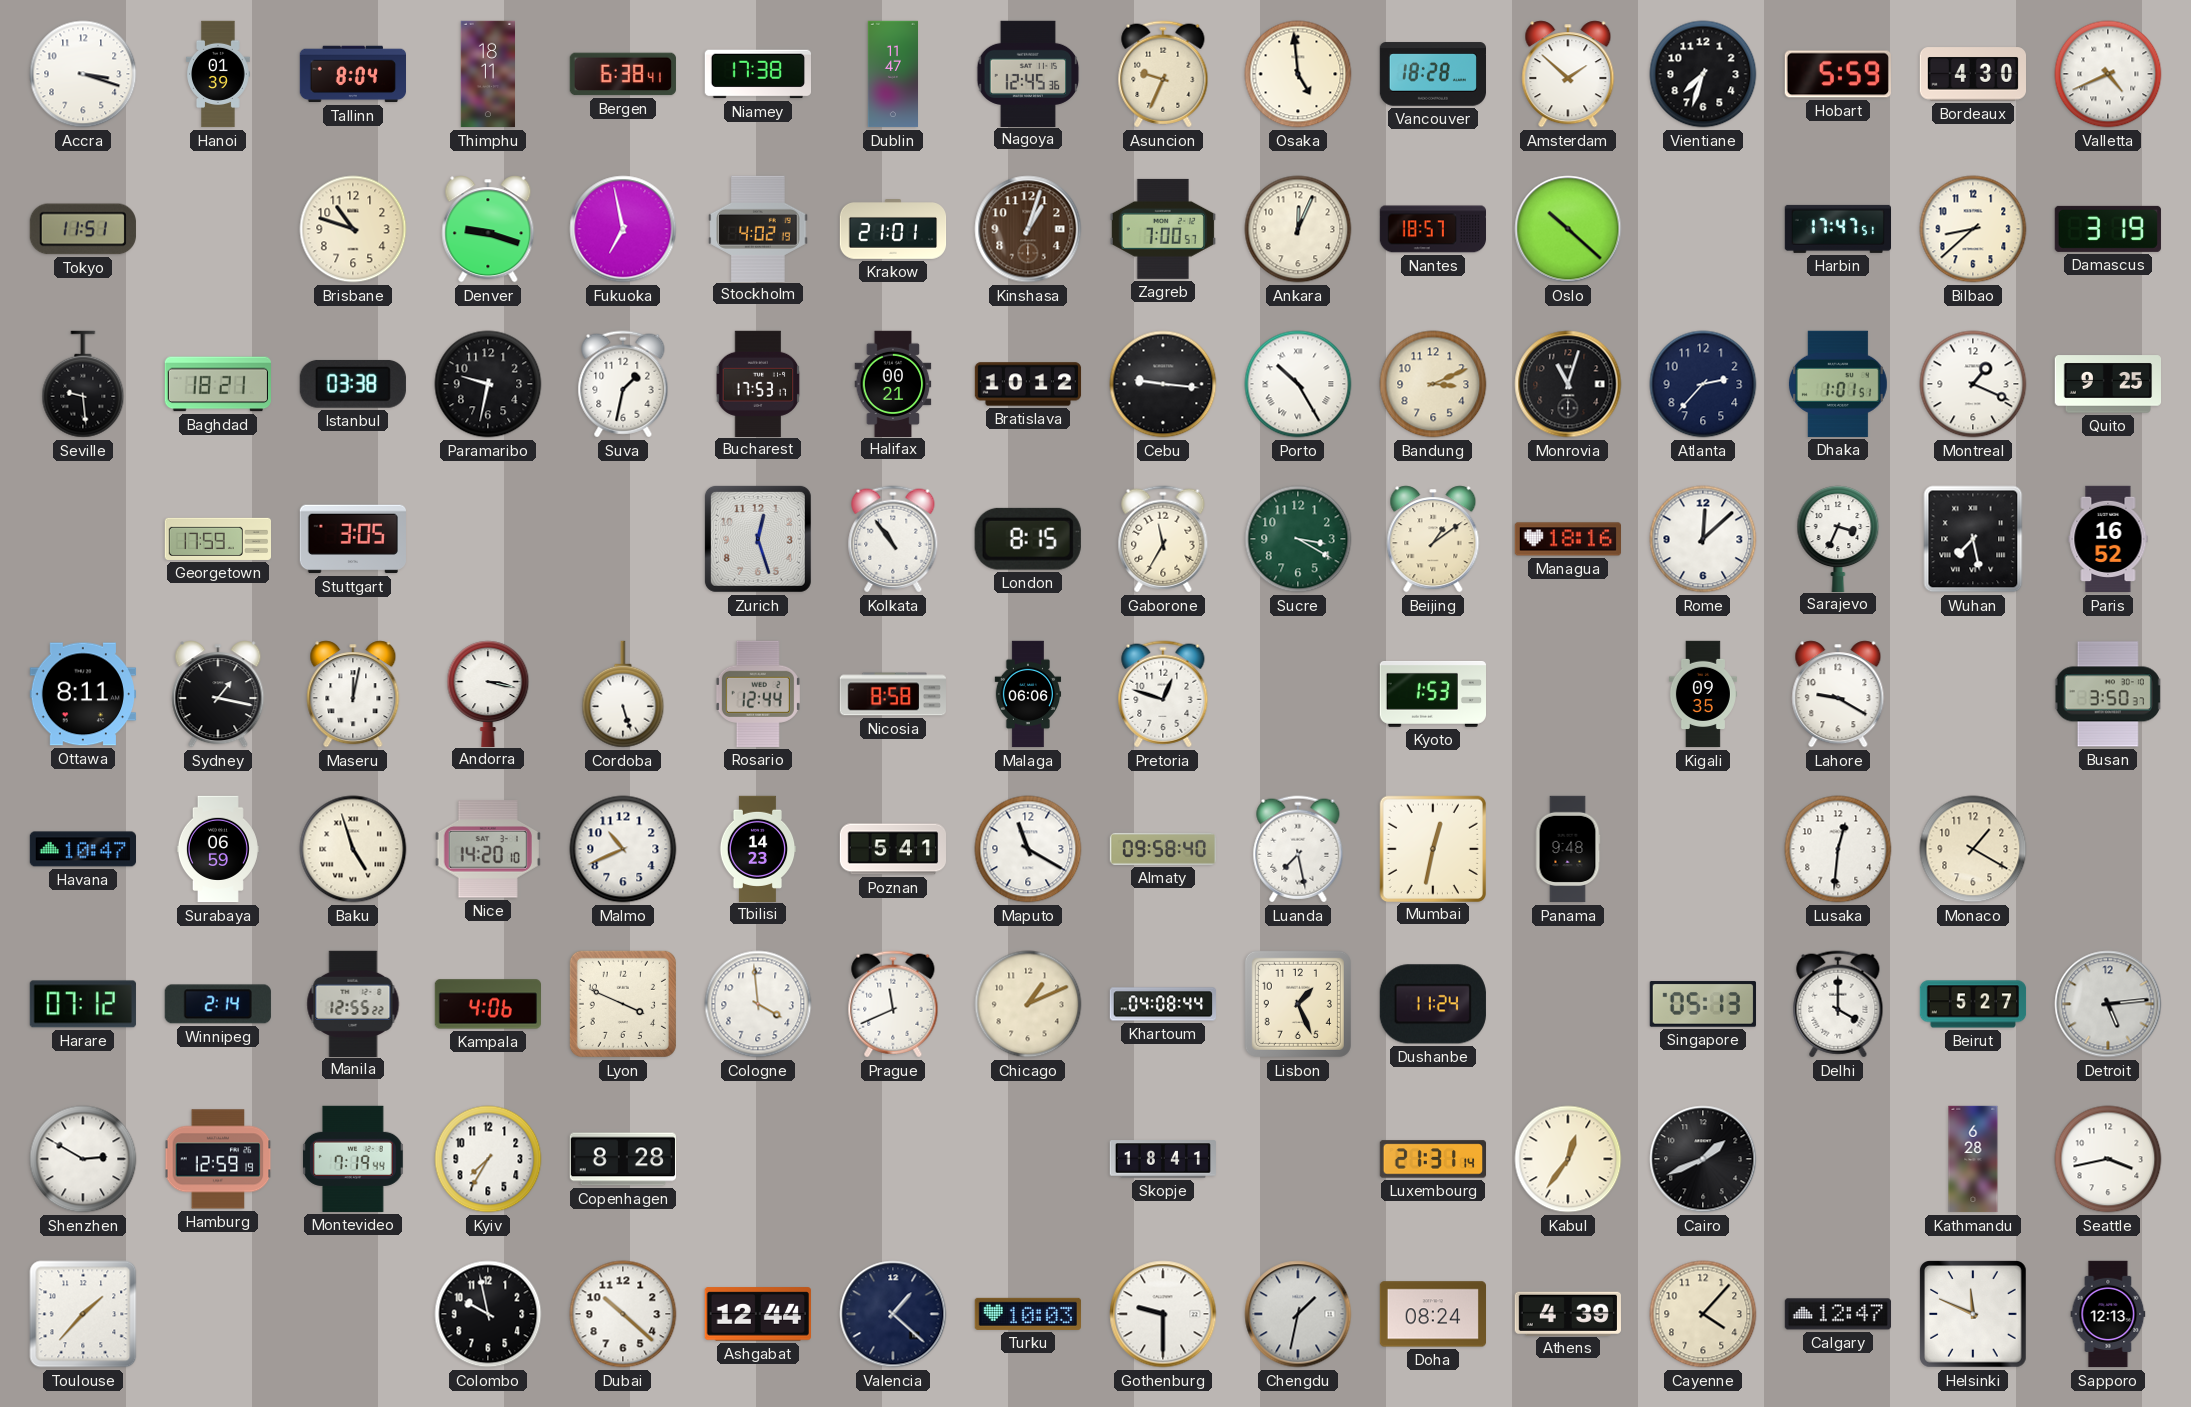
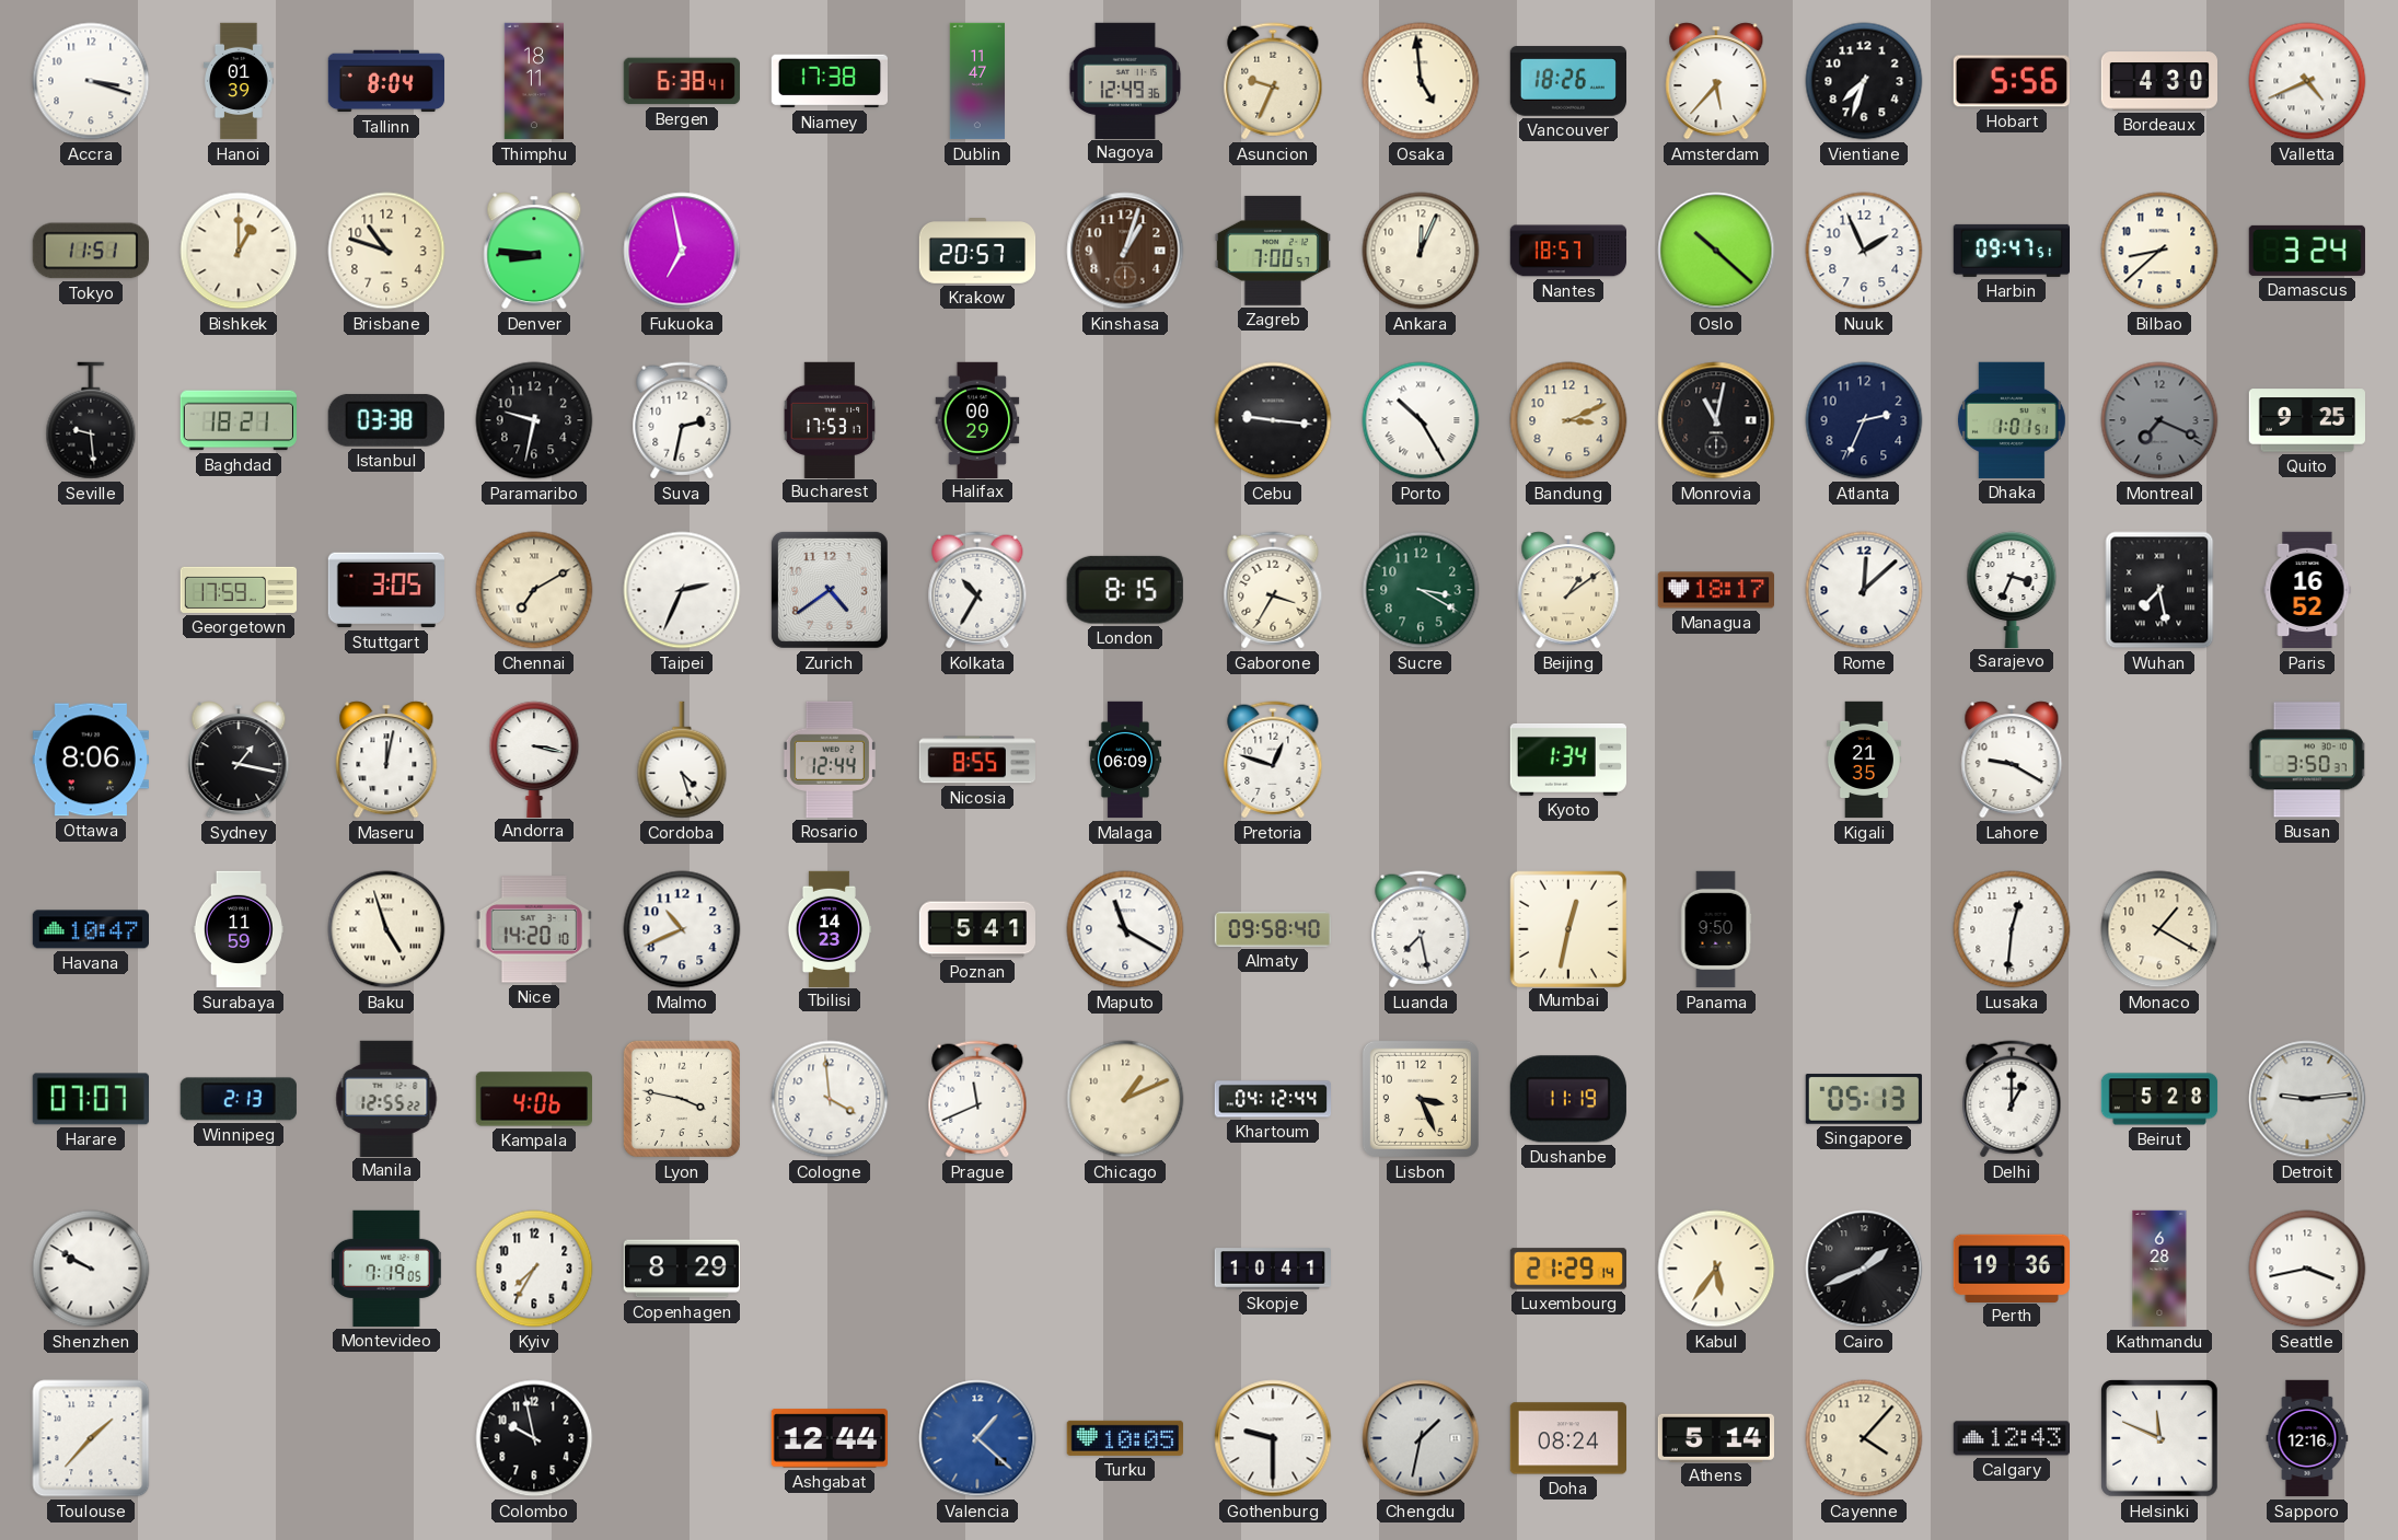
Nagoya: 12:45 -> 12:49 (1125, 80)
Vancouver: 18:28 -> 18:26 (1567, 81)
Amsterdam: 1:52 -> 5:37 (1716, 81)
Hobart: 5:59 -> 5:56 (2011, 81)
Bishkek: none -> 1:00 (239, 251)
Denver: 9:18 -> 8:46 (534, 251)
Stockholm: 4:02 -> none (758, 228)
Krakow: 21:01 -> 20:57 (977, 251)
Nuuk: none -> 1:56 (1864, 251)
Harbin: 17:47 -> 09:47 (2011, 251)
Damascus: 3:19 -> 3:24 (2307, 251)
Suva: 1:32 -> 2:32 (682, 420)
Halifax: 00:21 -> 00:29 (977, 419)
Bratislava: 10:12 -> none (1028, 384)
Monrovia: 11:03 -> 11:02 (1716, 420)
Atlanta: 2:37 -> 2:34 (1864, 420)
Montreal: 1:19 -> 7:19 (2159, 420)
Montreal dial: white -> grey (2159, 420)
Chennai: none -> 7:10 (534, 590)
Taipei: none -> 2:34 (682, 590)
Zurich: 12:27 -> 4:39 (830, 590)
Kolkata: 10:54 -> 10:35 (977, 590)
Gaborone: 11:35 -> 3:35 (1273, 590)
Managua: 18:16 -> 18:17 (1715, 590)
Ottawa: 8:11 -> 8:06 (90, 760)
Cordoba: 5:27 -> 4:27 (682, 760)
Nicosia: 8:58 -> 8:55 (976, 760)
Malaga: 06:06 -> 06:09 (1125, 760)
Kyoto: 1:53 -> 1:34 (1567, 760)
Kigali: 09:35 -> 21:35 (1864, 760)
Surabaya: 06:59 -> 11:59 (239, 929)
Panama: 9:48 -> 9:50 (1716, 929)
Harare: 07:12 -> 07:07 (91, 1099)
Winnipeg: 2:14 -> 2:13 (239, 1099)
Lyon: 3:49 -> 3:47 (682, 1099)
Khartoum: 04:08 -> 04:12 (1273, 1099)
Lisbon: 1:26 -> 3:26 (1421, 1099)
Dushanbe: 11:24 -> 11:19 (1568, 1099)
Delhi: 4:00 -> 1:00 (2012, 1099)
Beirut: 5:27 -> 5:28 (2159, 1099)
Detroit: 5:14 -> 9:14 (2307, 1099)
Shenzhen: 2:50 -> 9:50 (91, 1269)
Hamburg: 12:59 -> none (218, 1159)
Montevideo: 7:19:44 -> 7:19:05 (387, 1269)
Copenhagen: 8:28 -> 8:29 (682, 1269)
Skopje: 18:41 -> 10:41 (1272, 1269)
Luxembourg: 21:31 -> 21:29 (1567, 1269)
Kabul: 12:36 -> 5:36 (1716, 1269)
Perth: none -> 19:36 (2012, 1267)
Dubai: 10:22 -> none (623, 1314)
Valencia dial: navy -> blue (977, 1438)
Turku: 10:03 -> 10:05 (1125, 1438)
Athens: 4:39 -> 5:14 (1716, 1437)
Calgary: 12:47 -> 12:43 (2011, 1438)
Sapporo: 12:13 -> 12:16 (2307, 1438)
